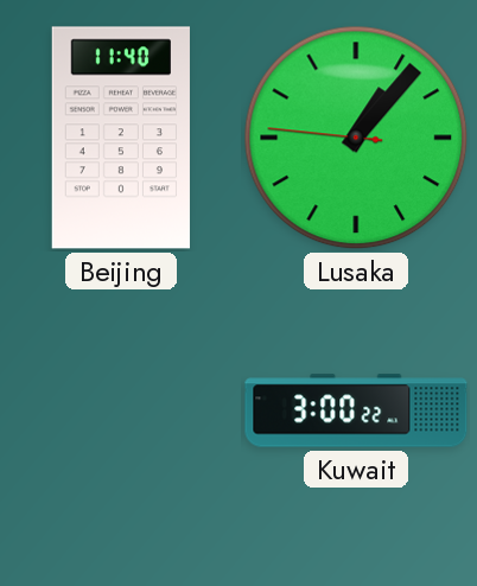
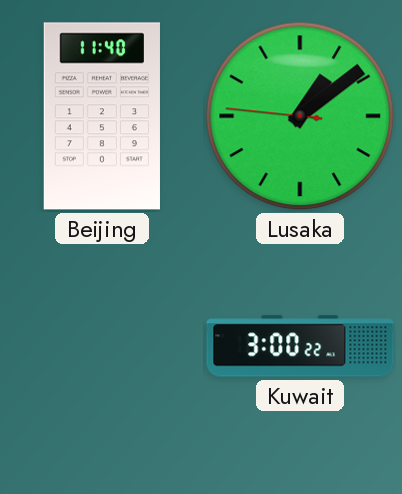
Lusaka: 1:06 -> 1:08 (300, 116)
